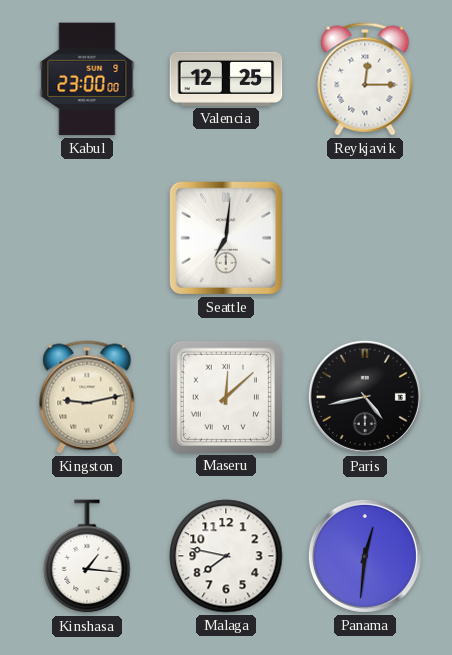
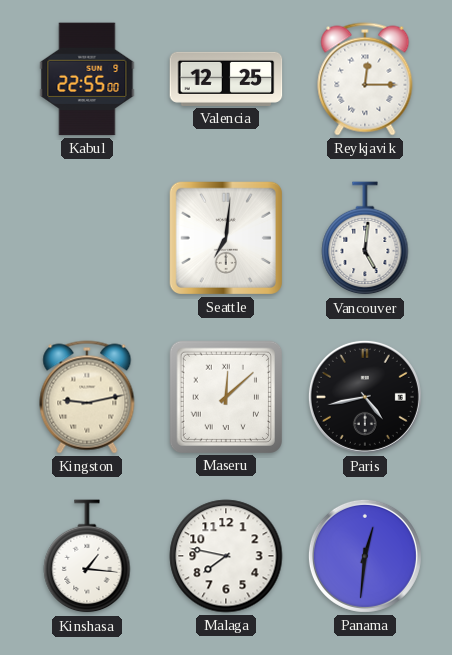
Kabul: 23:00 -> 22:55 (87, 79)
Vancouver: none -> 5:01 (365, 239)
